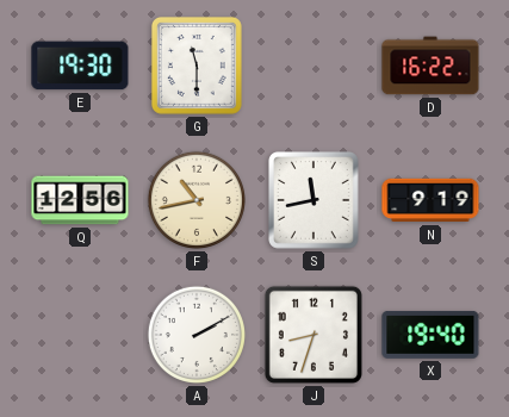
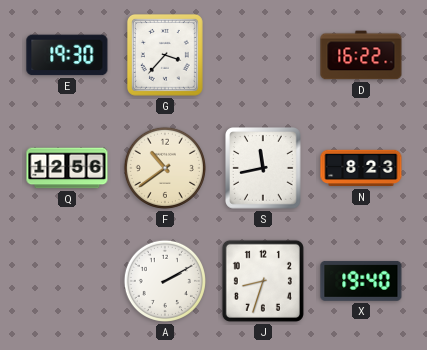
G: 11:30 -> 3:37 (165, 55)
F: 10:43 -> 10:39 (165, 168)
N: 9:19 -> 8:23 (361, 168)
